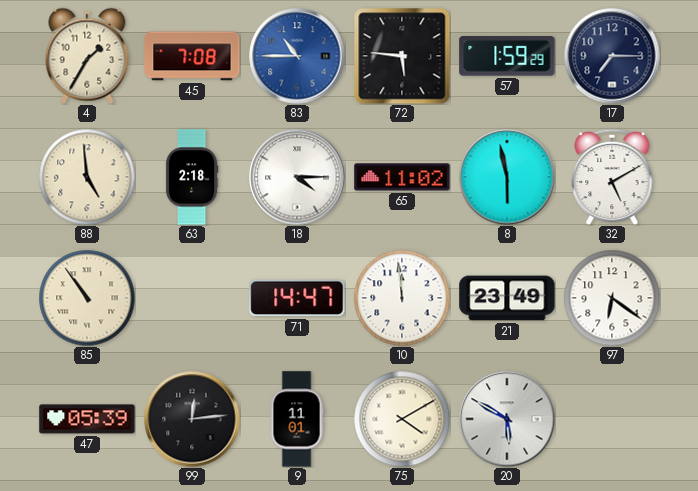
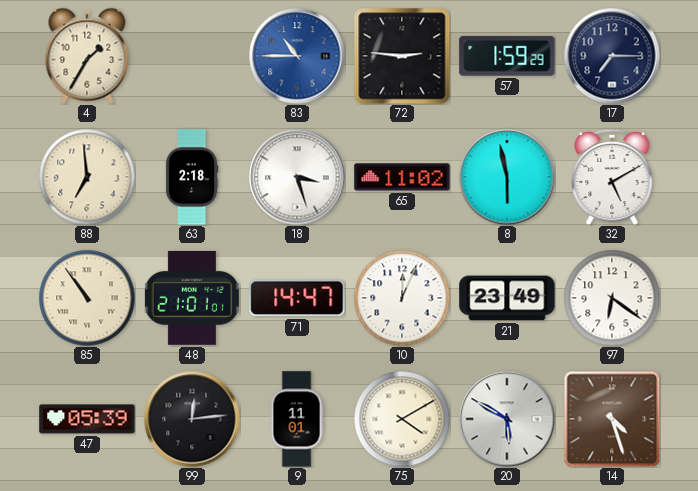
45: 7:08 -> none (192, 56)
72: 5:46 -> 2:46 (402, 56)
88: 4:59 -> 6:59 (87, 177)
18: 4:15 -> 3:27 (297, 177)
48: none -> 21:01 (192, 298)
10: 11:59 -> 12:04 (402, 298)
14: none -> 4:27 (612, 419)
